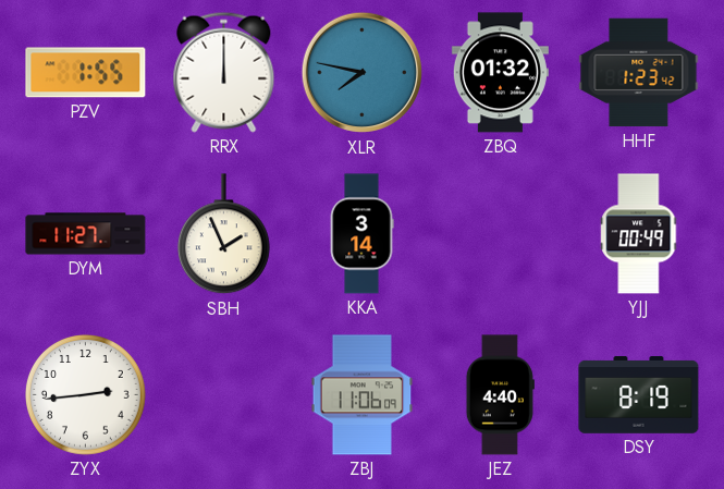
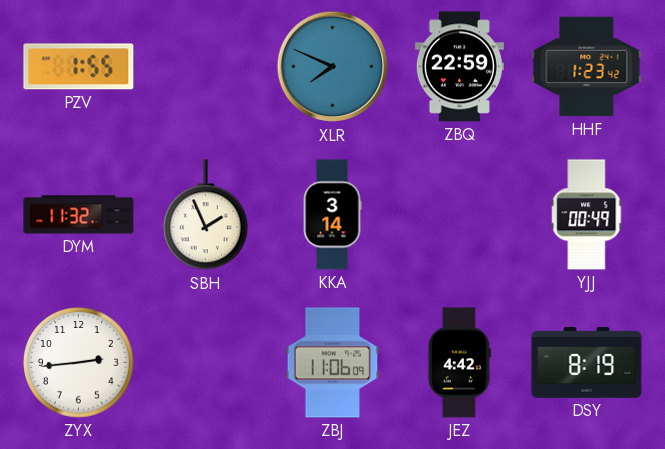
RRX: 12:00 -> none (224, 72)
XLR: 7:47 -> 7:49 (333, 67)
ZBQ: 01:32 -> 22:59 (459, 67)
DYM: 11:27 -> 11:32 (79, 215)
JEZ: 4:40 -> 4:42 (459, 363)
